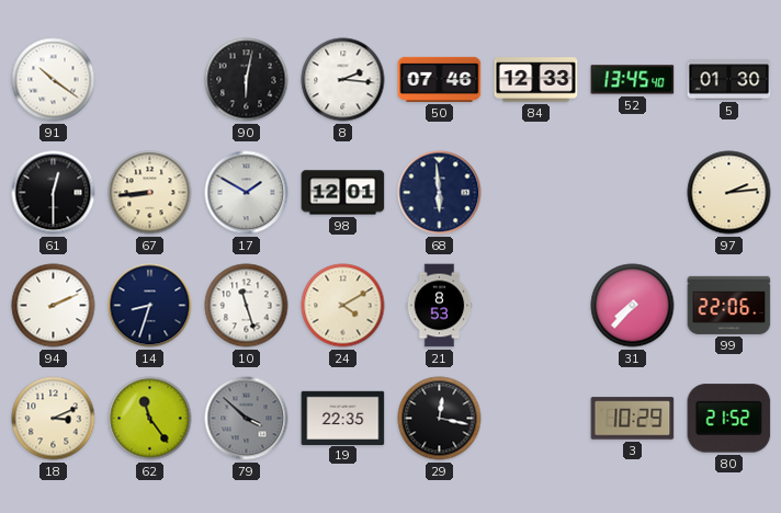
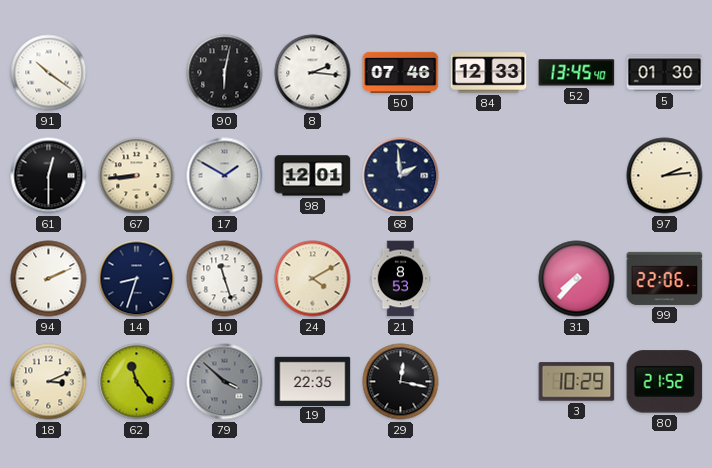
68: 5:59 -> 1:59 (401, 176)
